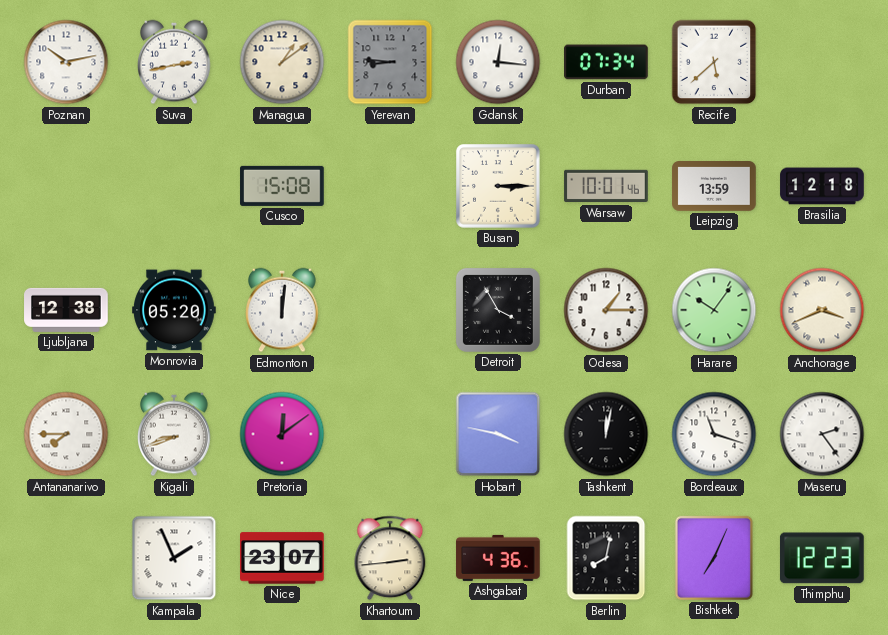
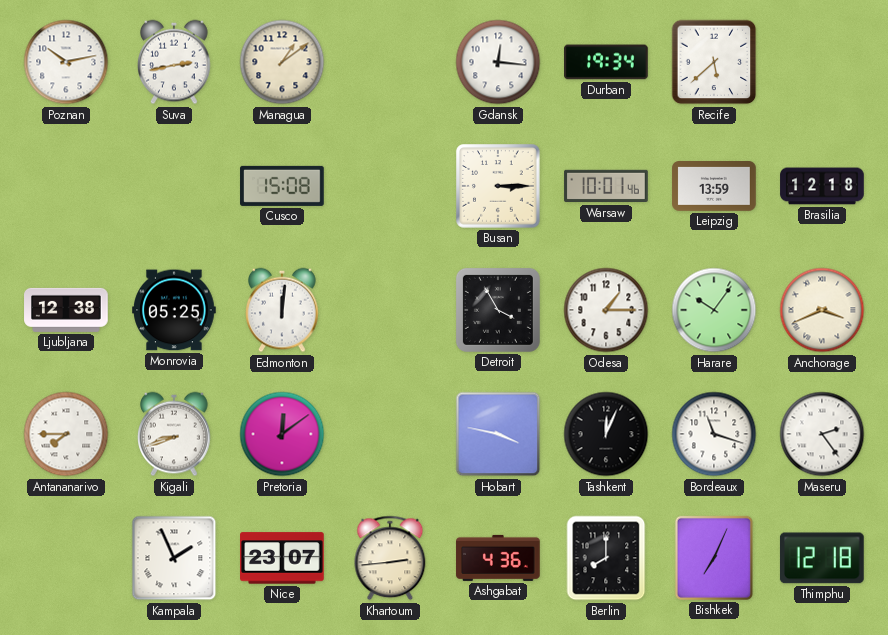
Yerevan: 8:46 -> none (390, 62)
Durban: 07:34 -> 19:34 (606, 62)
Monrovia: 05:20 -> 05:25 (174, 310)
Tashkent: 12:02 -> 12:04 (606, 434)
Berlin: 8:02 -> 8:00 (606, 558)
Thimphu: 12:23 -> 12:18 (822, 558)
